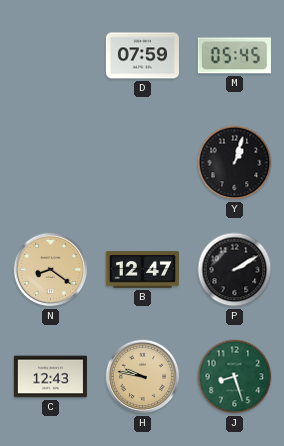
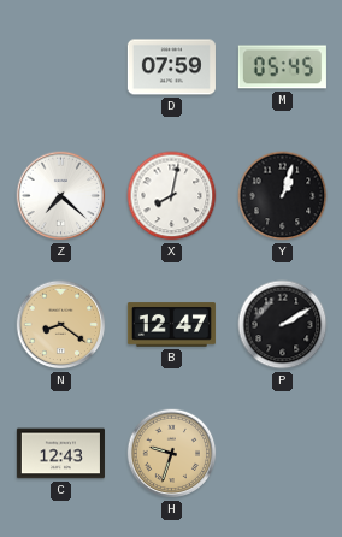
Z: none -> 7:22 (61, 196)
X: none -> 8:02 (172, 196)
H: 9:47 -> 9:33 (172, 454)
J: 8:27 -> none (235, 377)
